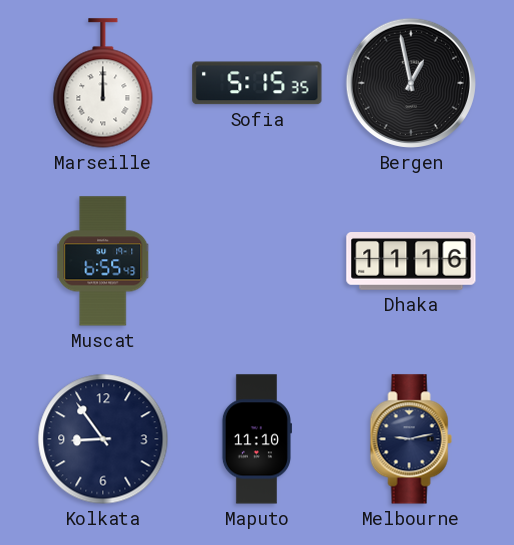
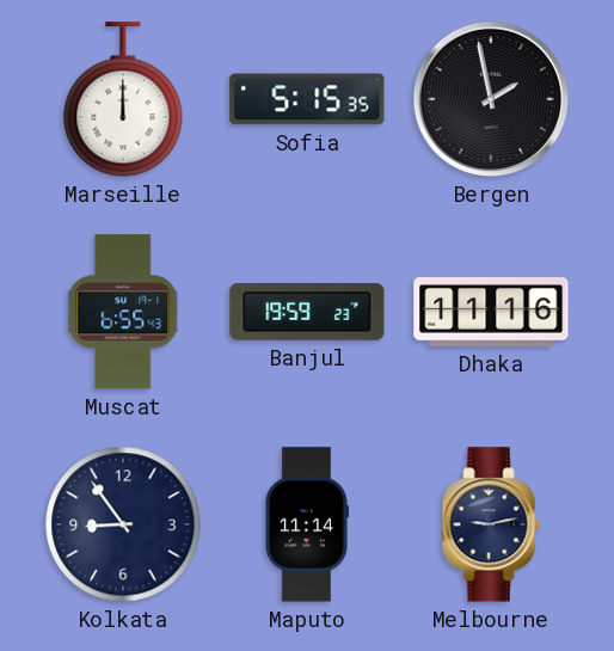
Bergen: 12:58 -> 1:58 (491, 99)
Banjul: none -> 19:59 (307, 312)
Maputo: 11:10 -> 11:14 (306, 524)
